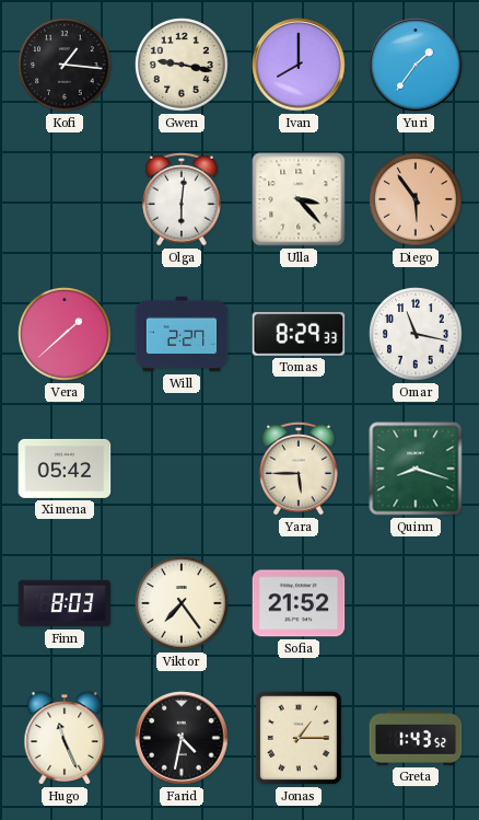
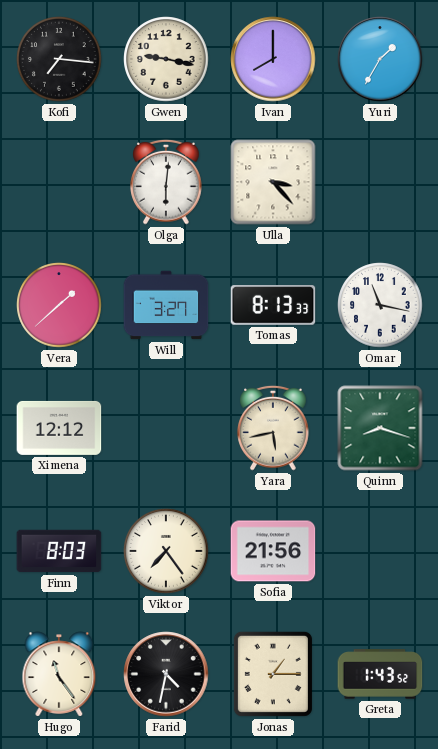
Kofi: 1:16 -> 7:16 (59, 59)
Yuri: 1:36 -> 1:35 (380, 59)
Diego: 5:54 -> none (416, 199)
Will: 2:27 -> 3:27 (166, 305)
Tomas: 8:29 -> 8:13 (273, 305)
Ximena: 05:42 -> 12:12 (59, 428)
Yara: 5:45 -> 5:43 (273, 428)
Sofia: 21:52 -> 21:56 (273, 551)
Hugo: 11:26 -> 11:24 (59, 674)
